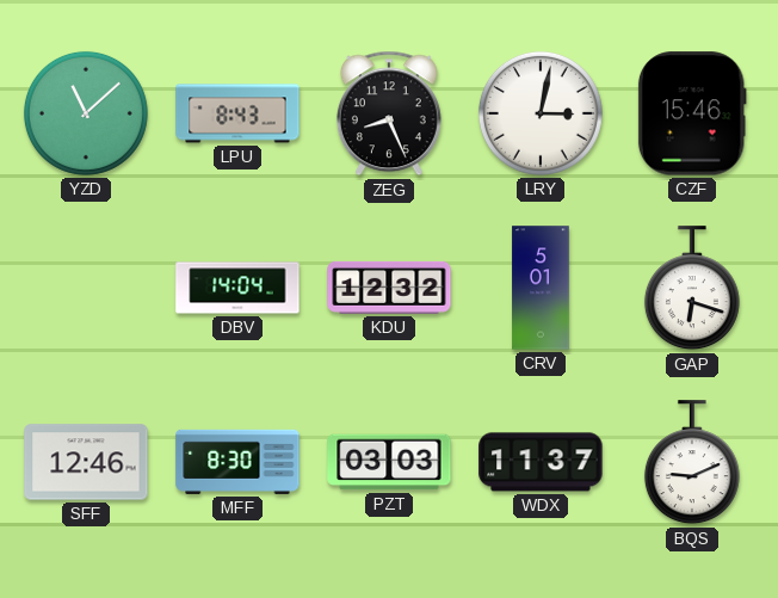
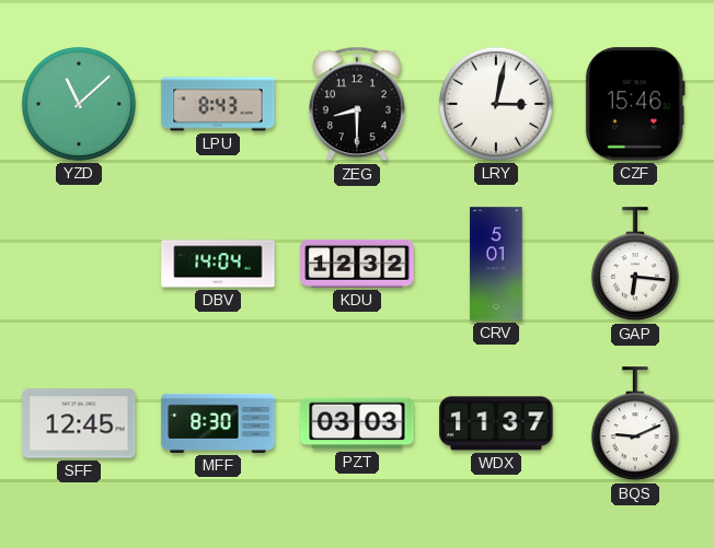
ZEG: 8:26 -> 8:30 (357, 104)
GAP: 6:18 -> 6:16 (635, 265)
SFF: 12:46 -> 12:45 (79, 423)
